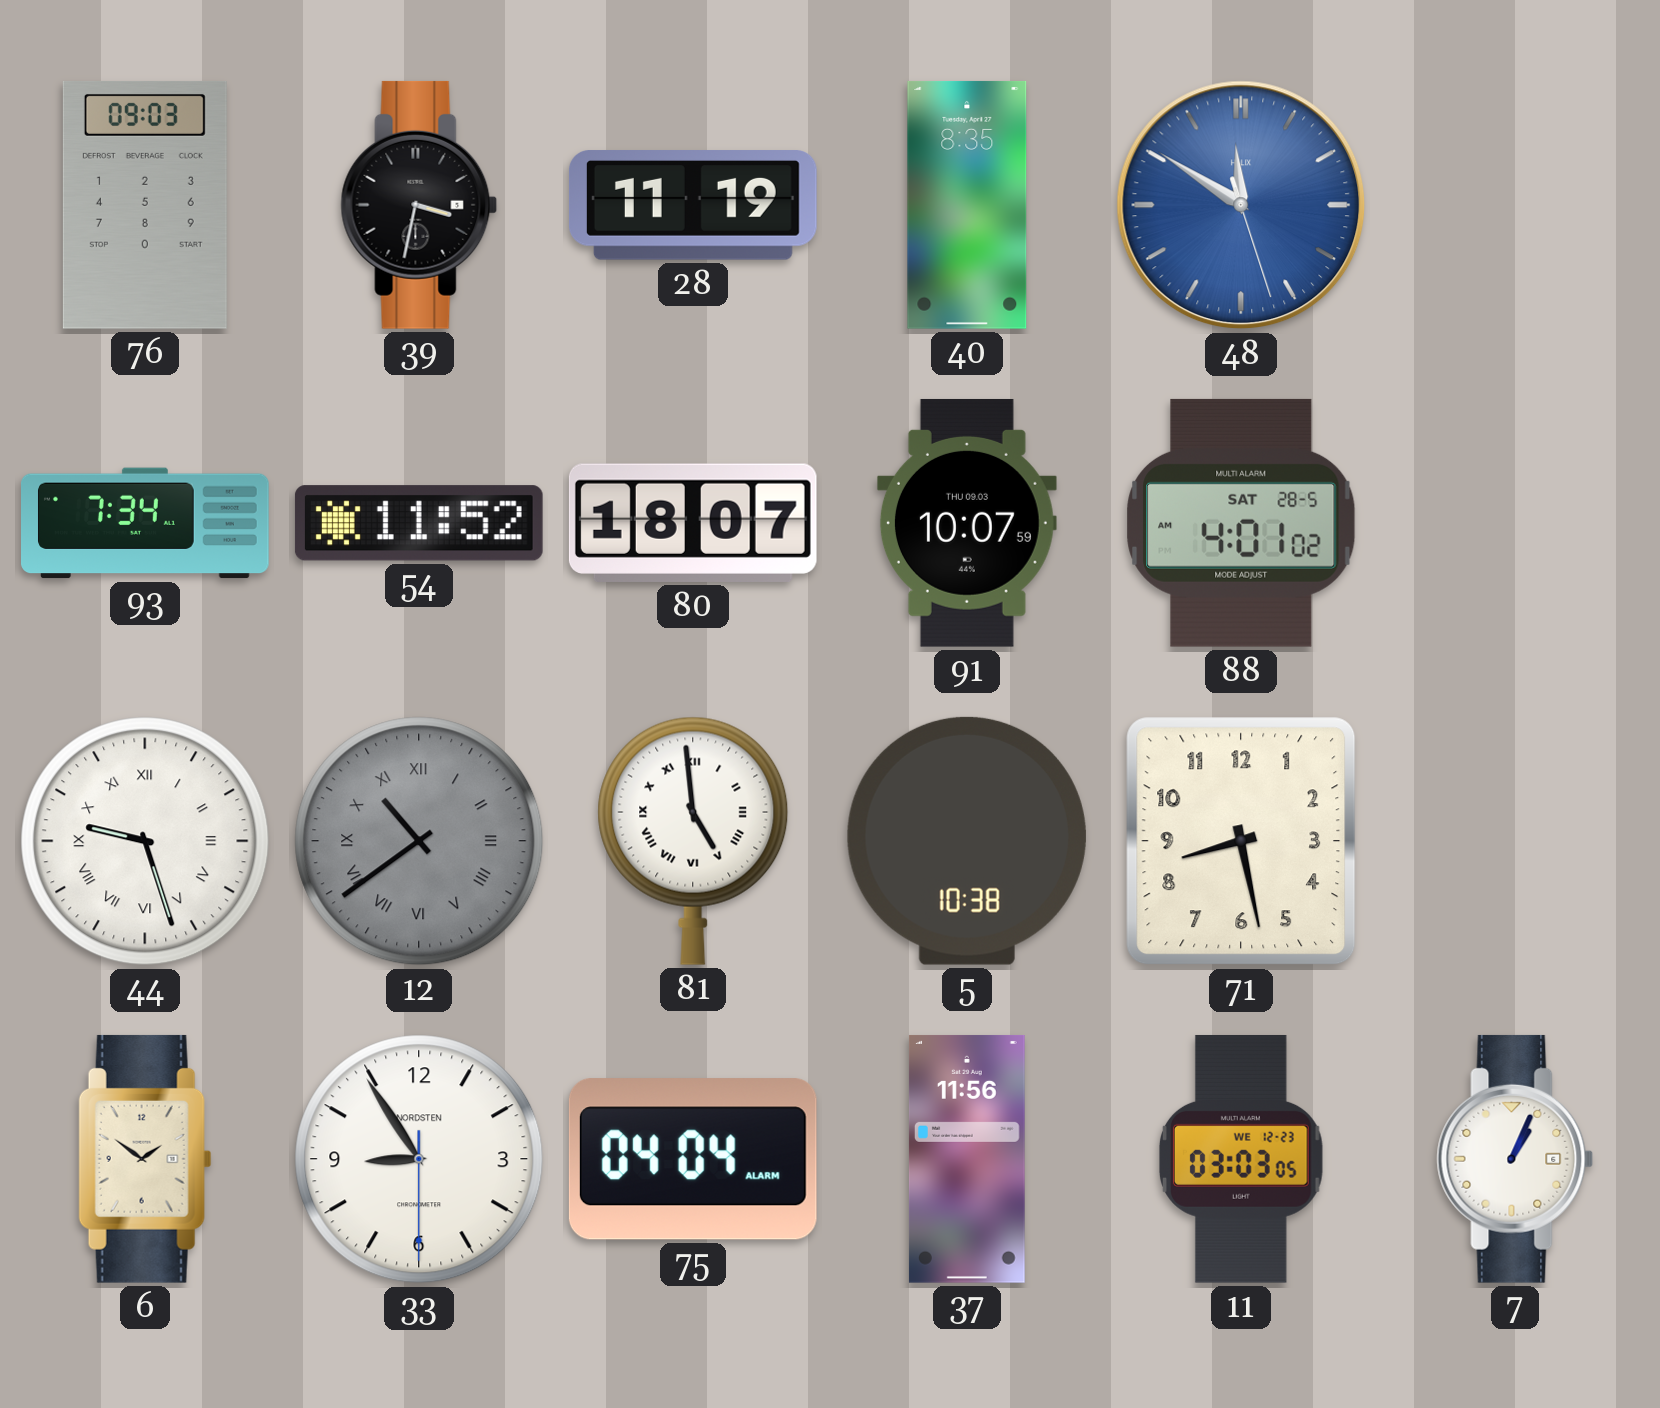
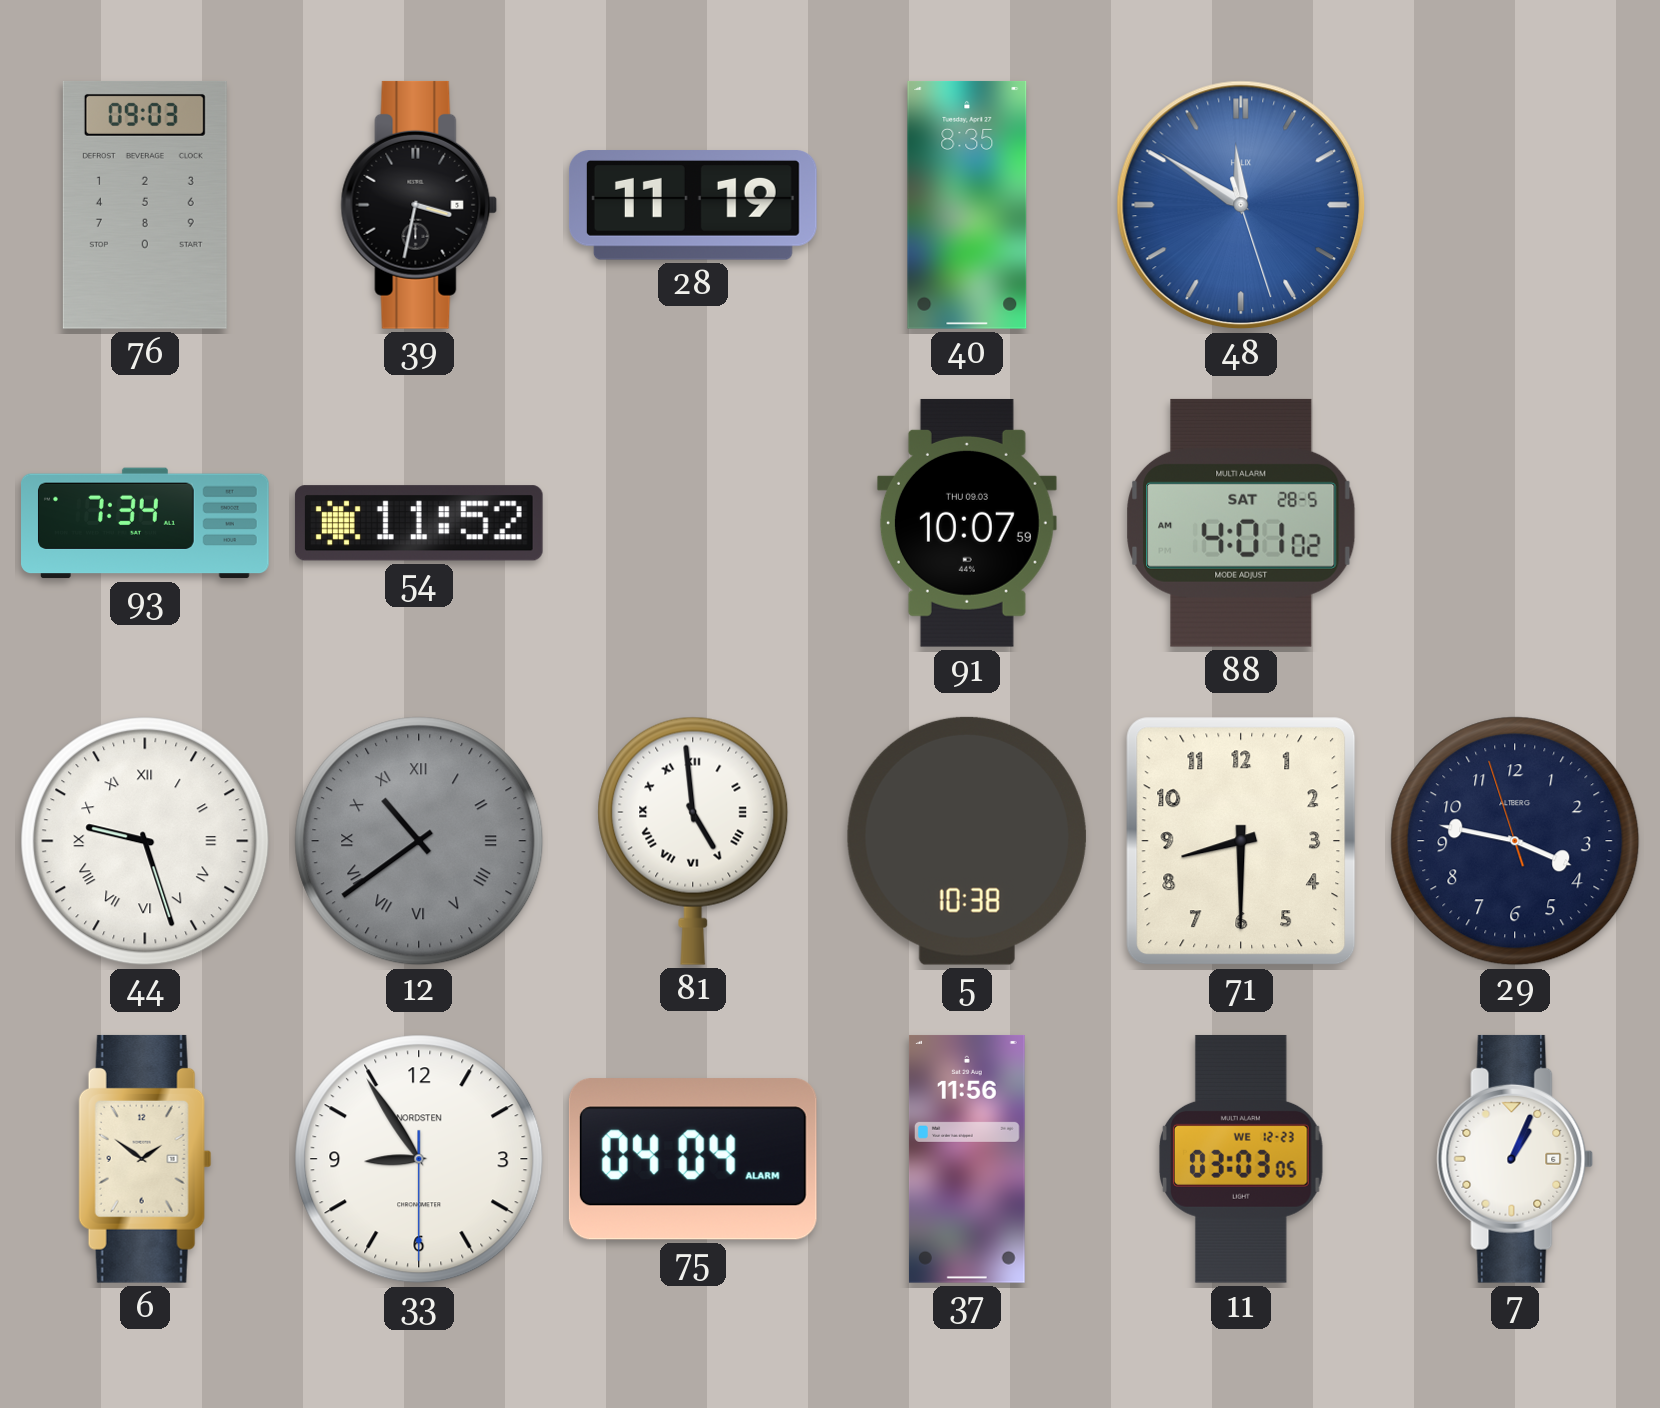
80: 18:07 -> none (693, 523)
71: 8:28 -> 8:30 (1241, 841)
29: none -> 3:46 (1515, 841)
